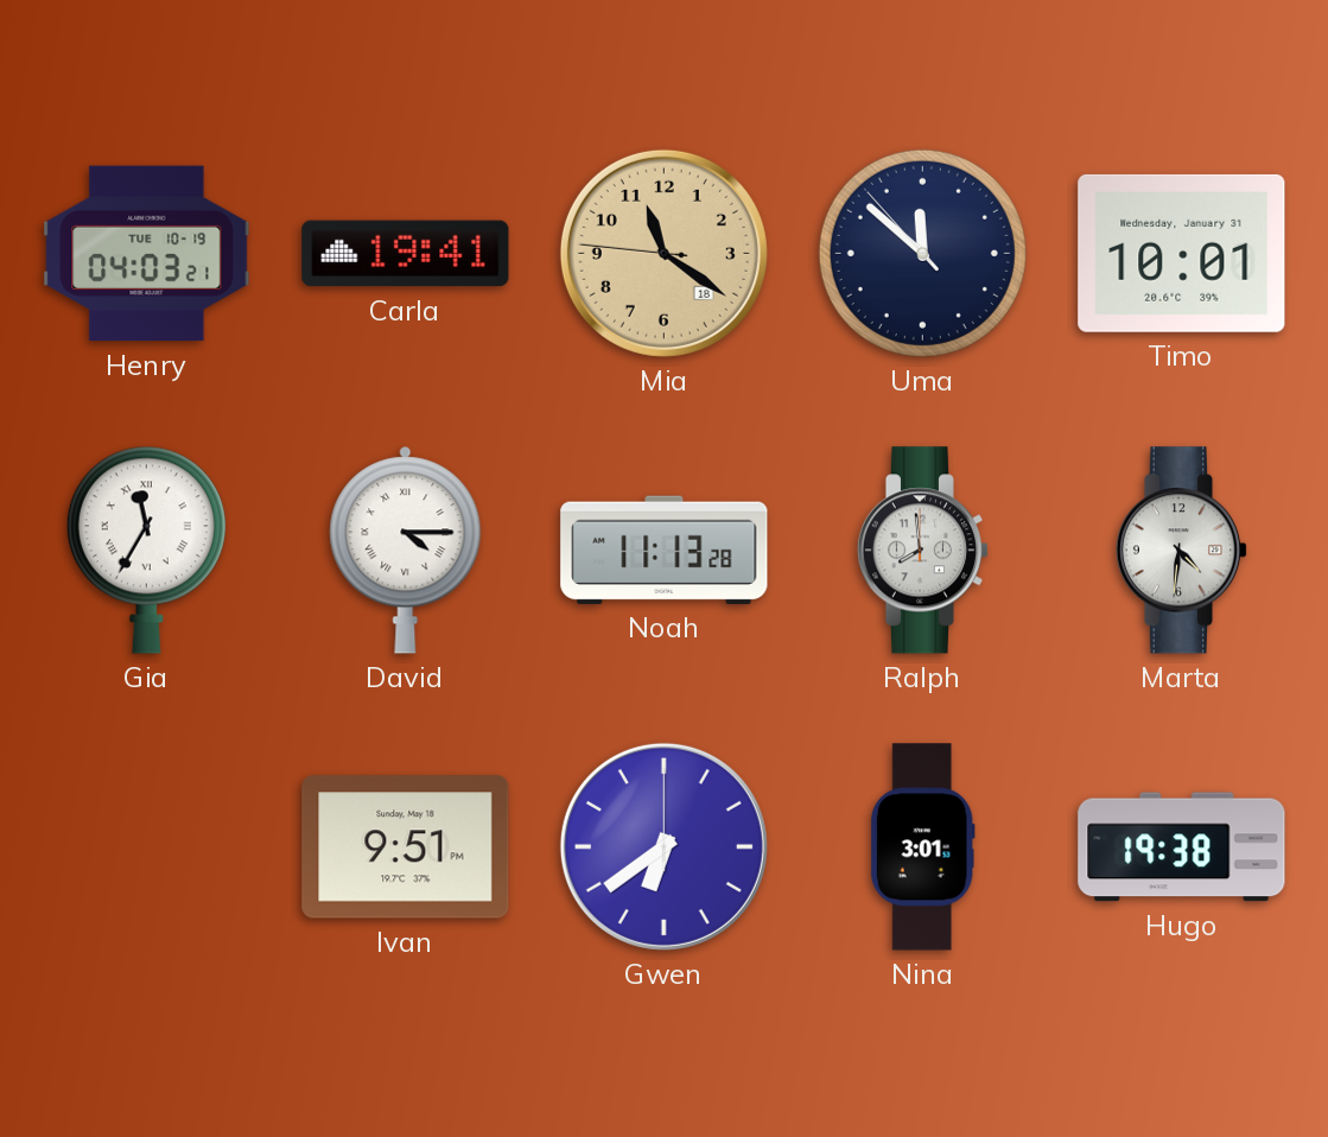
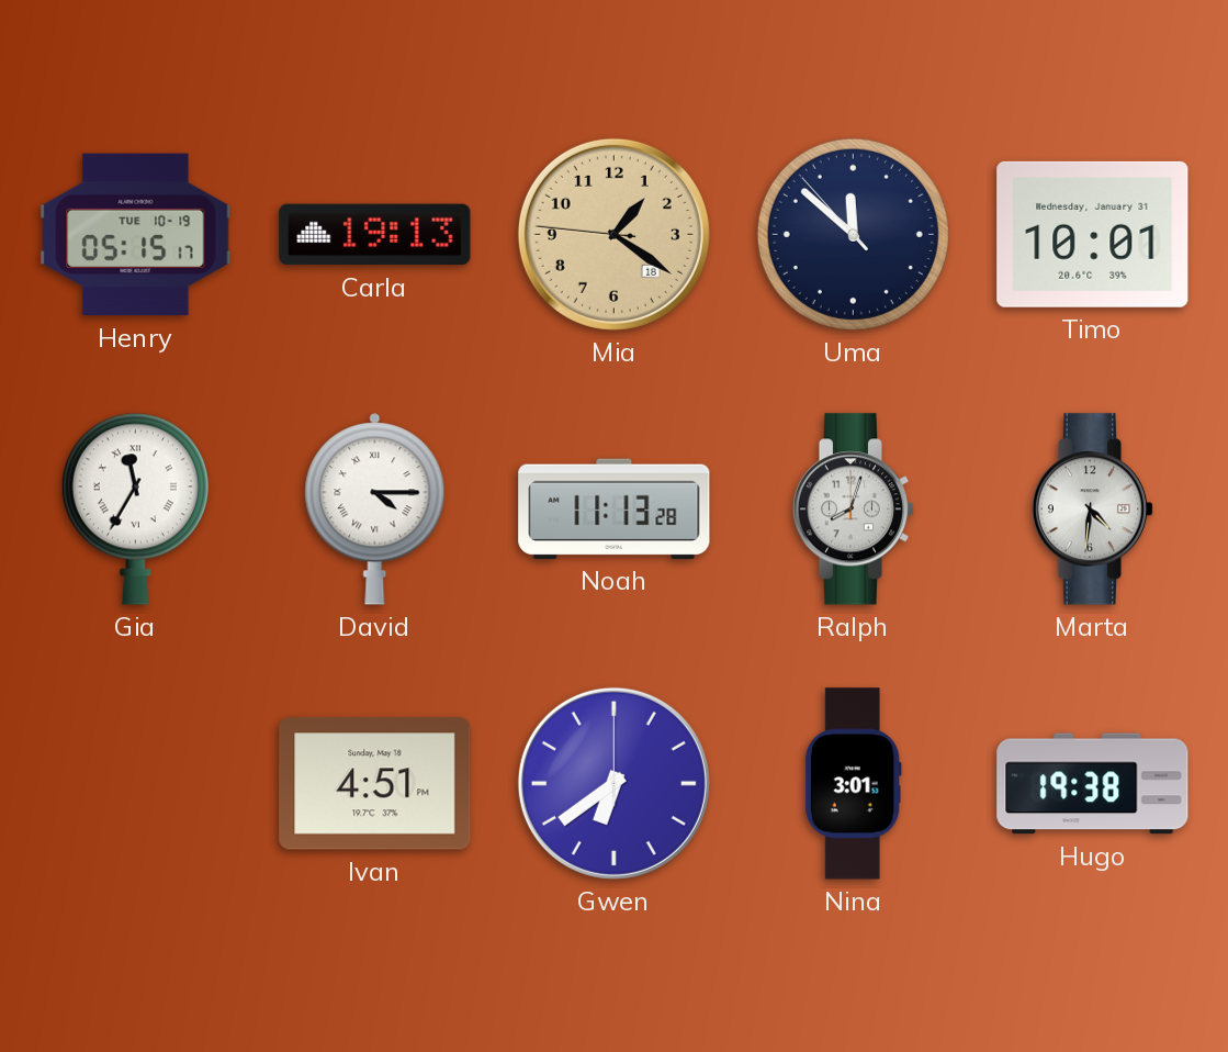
Henry: 04:03 -> 05:15 (136, 235)
Carla: 19:41 -> 19:13 (375, 235)
Mia: 11:20 -> 1:20 (613, 234)
Ralph: 7:59 -> 8:03 (854, 510)
Ivan: 9:51 -> 4:51 (375, 784)
